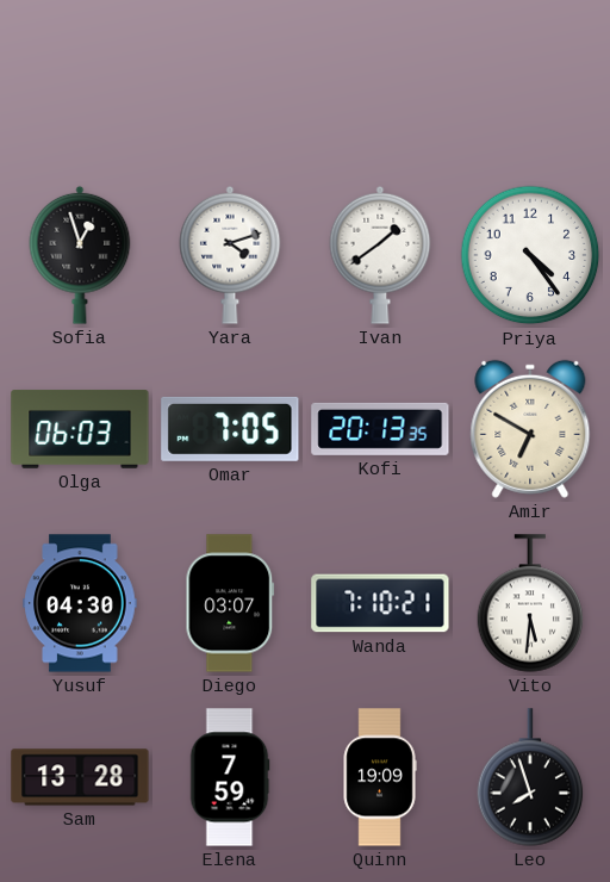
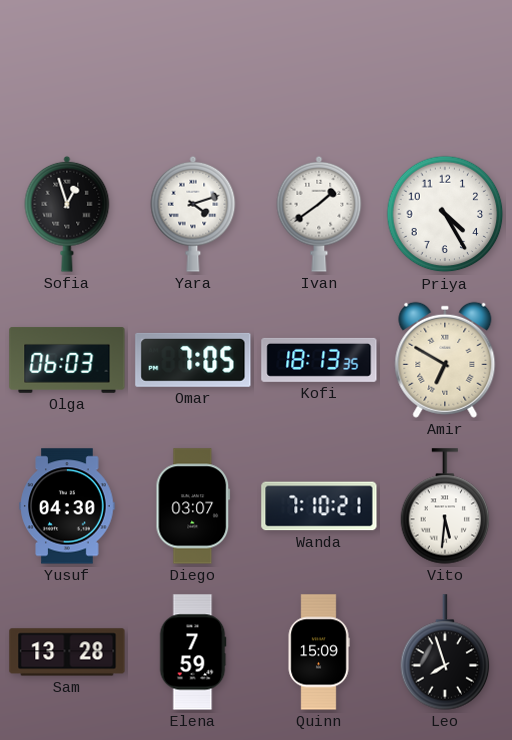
Priya: 4:24 -> 4:25 (445, 214)
Kofi: 20:13 -> 18:13 (319, 360)
Quinn: 19:09 -> 15:09 (319, 652)
